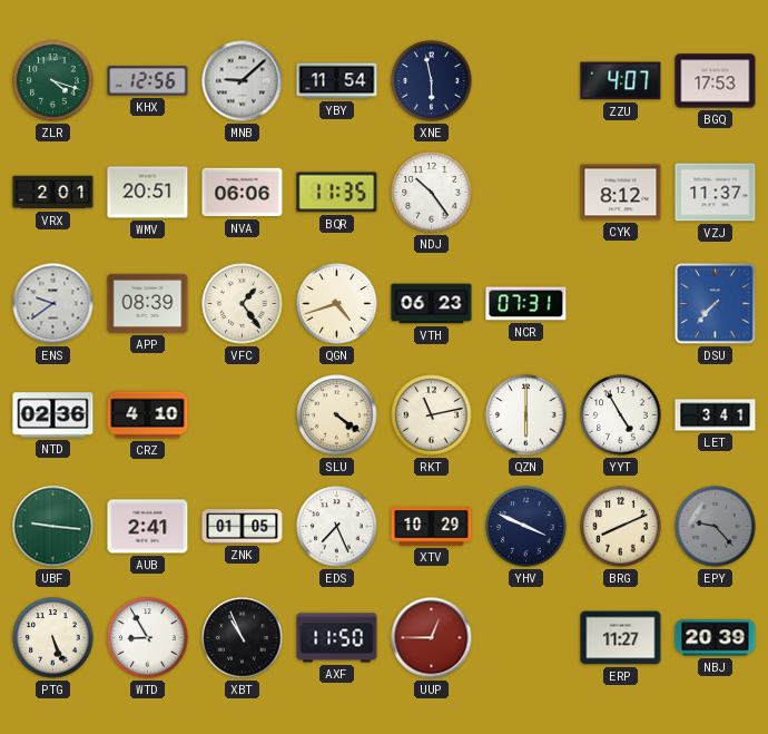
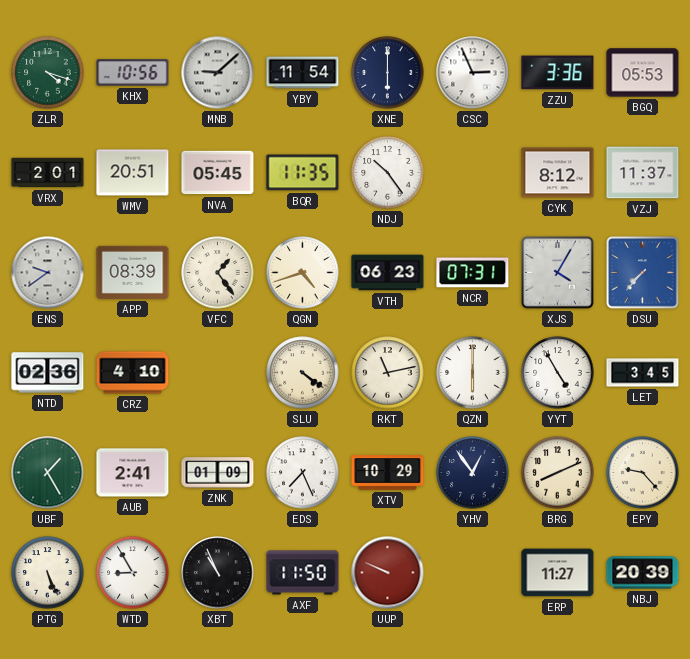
KHX: 12:56 -> 10:56 (133, 73)
XNE: 5:58 -> 6:00 (388, 73)
CSC: none -> 2:56 (473, 73)
ZZU: 4:07 -> 3:36 (558, 73)
BGQ: 17:53 -> 05:53 (643, 73)
NVA: 06:06 -> 05:45 (218, 173)
XJS: none -> 4:05 (558, 273)
LET: 3:41 -> 3:45 (643, 373)
UBF: 9:16 -> 1:25 (48, 473)
ZNK: 01:05 -> 01:09 (218, 473)
YHV: 3:49 -> 12:54 (473, 473)
EPY dial: grey -> cream (643, 473)
UUP: 12:45 -> 9:49 (388, 573)
